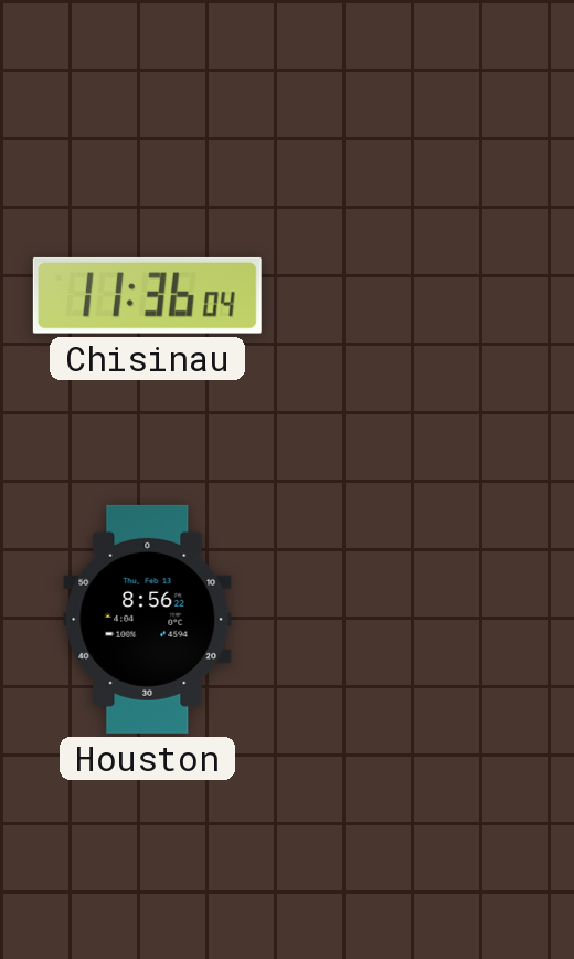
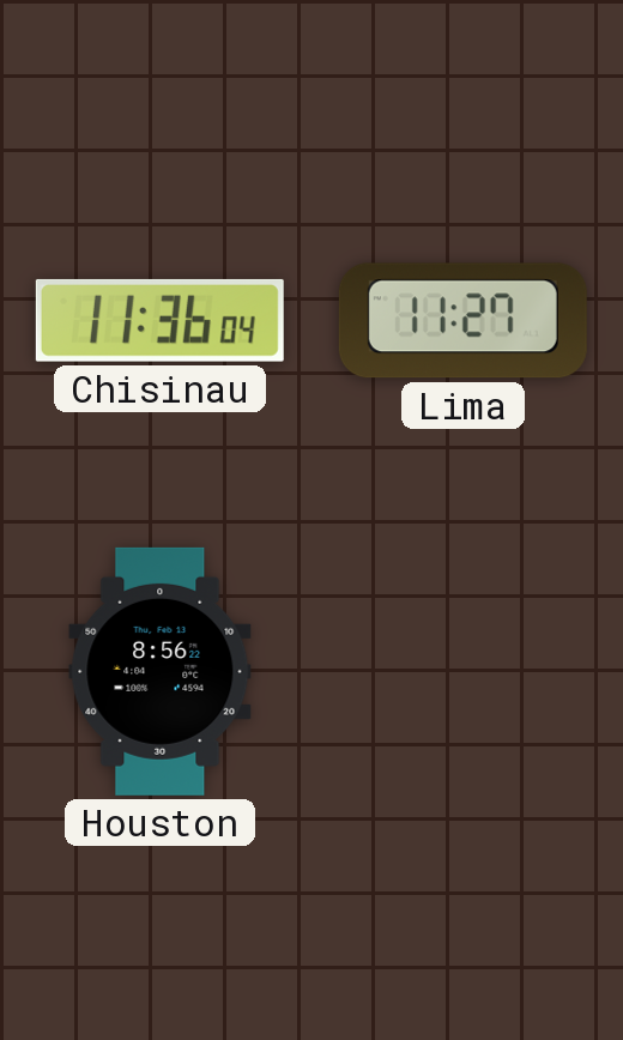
Lima: none -> 11:27 (462, 321)
